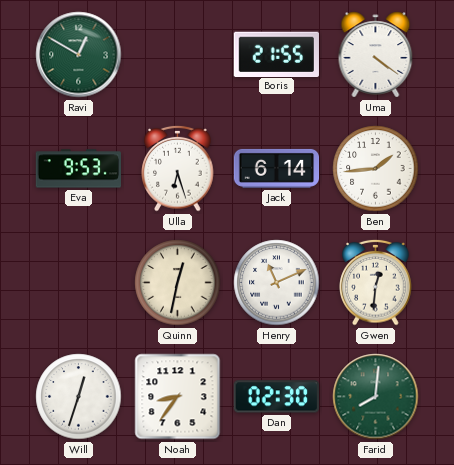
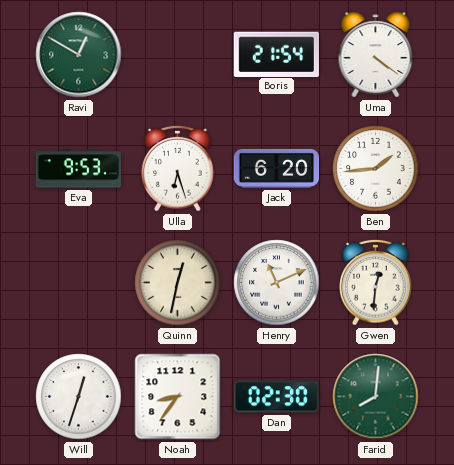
Boris: 21:55 -> 21:54 (276, 54)
Jack: 6:14 -> 6:20 (277, 168)
